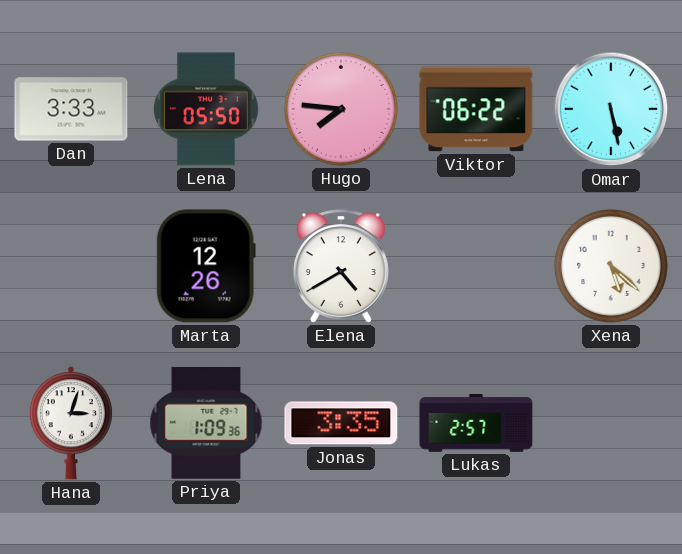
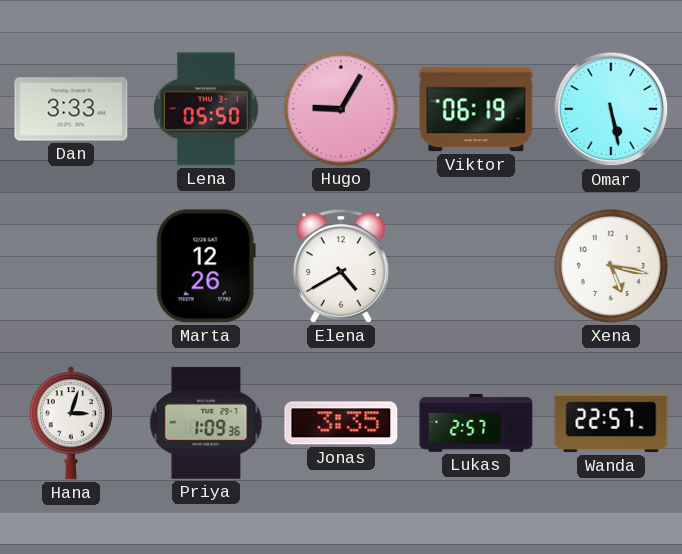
Hugo: 7:46 -> 9:05 (341, 109)
Viktor: 06:22 -> 06:19 (476, 109)
Xena: 5:22 -> 5:17 (611, 266)
Wanda: none -> 22:57 (611, 423)
